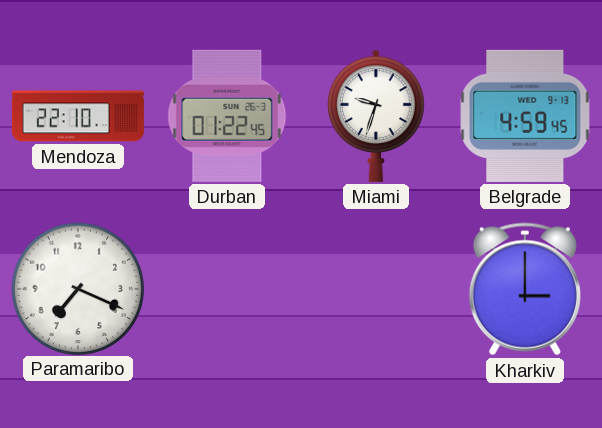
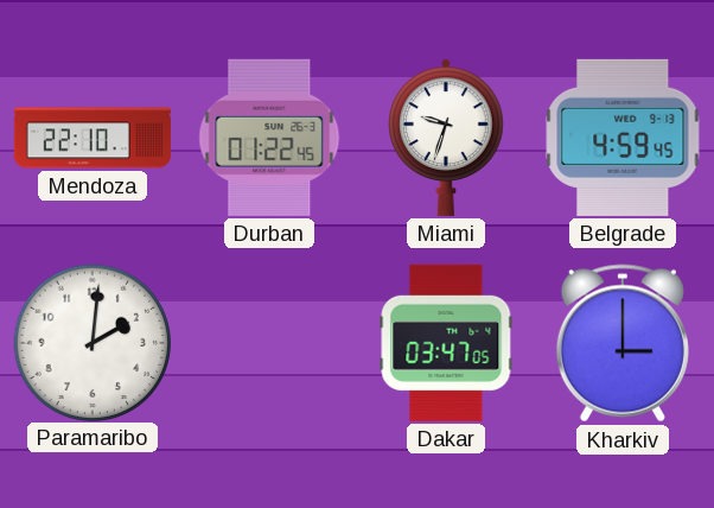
Paramaribo: 7:19 -> 2:01 (91, 342)
Dakar: none -> 03:47 (446, 343)
